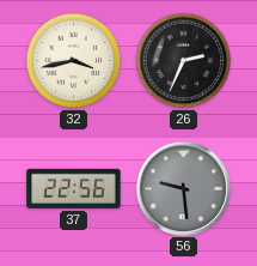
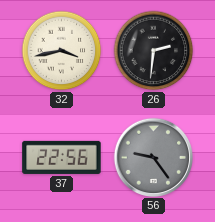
26: 2:34 -> 2:31 (154, 51)
56: 9:29 -> 9:24 (153, 157)
